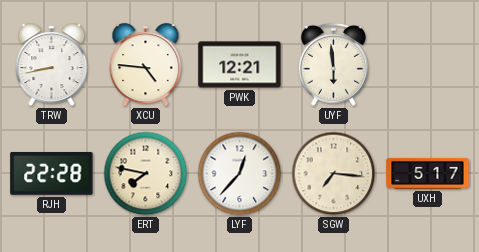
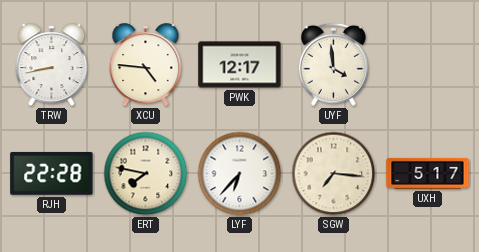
PWK: 12:21 -> 12:17 (240, 65)
UYF: 5:59 -> 3:59 (333, 64)
LYF: 12:37 -> 6:37 (240, 174)
